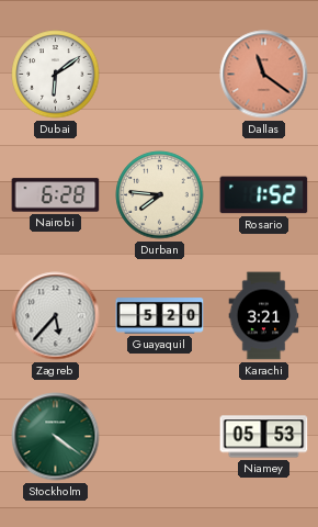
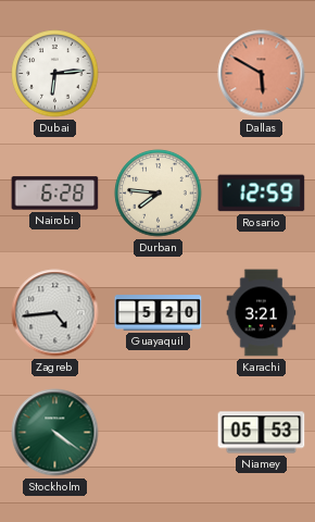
Dubai: 6:09 -> 6:14 (55, 74)
Dallas: 11:21 -> 5:50 (262, 74)
Rosario: 1:52 -> 12:59 (262, 194)
Zagreb: 5:37 -> 4:44 (55, 313)
